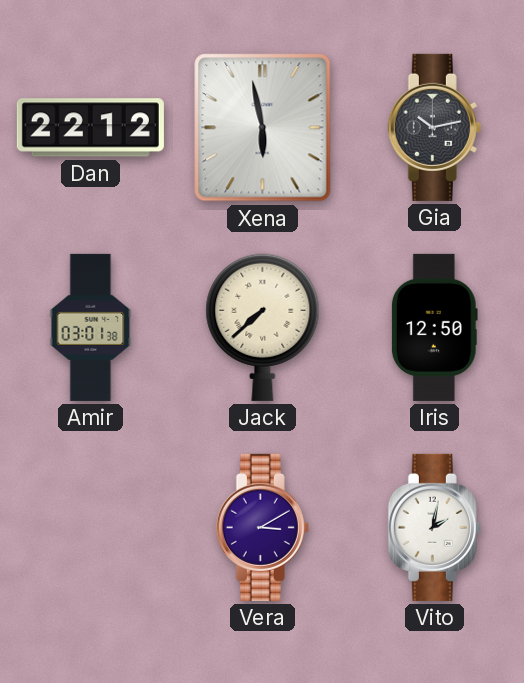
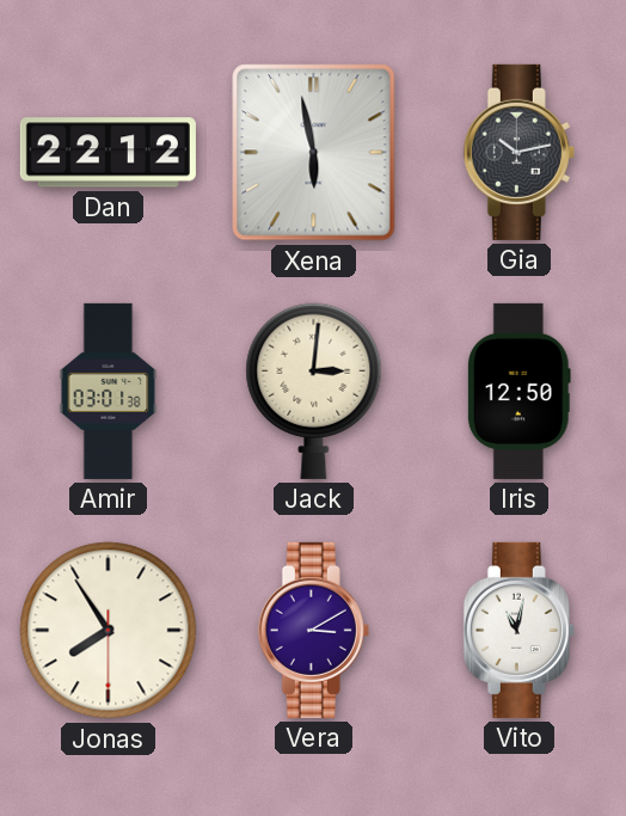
Jack: 7:38 -> 3:01 (314, 391)
Jonas: none -> 7:54 (109, 631)
Vito: 2:02 -> 11:02 (518, 630)
